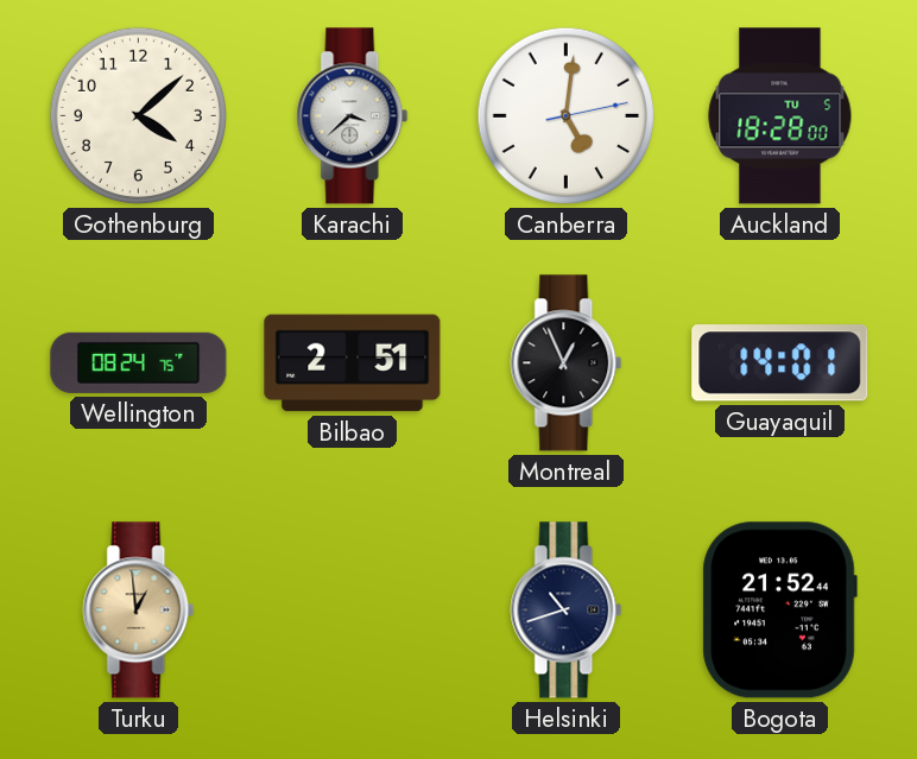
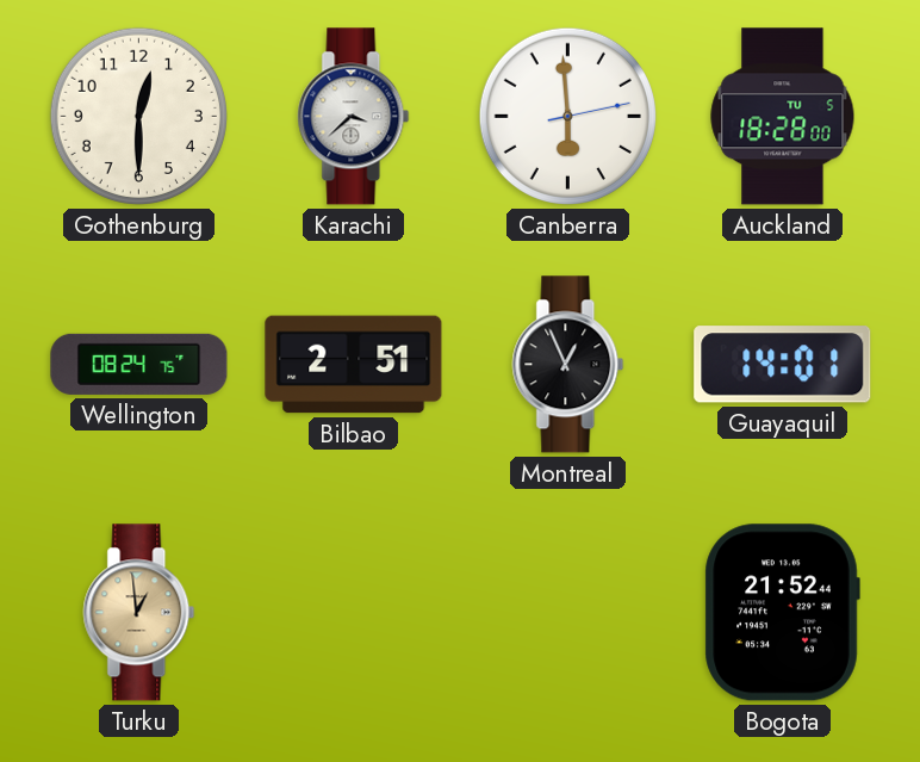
Gothenburg: 4:08 -> 12:30 (138, 116)
Canberra: 5:01 -> 5:59 (567, 116)
Helsinki: 10:42 -> none (567, 611)
